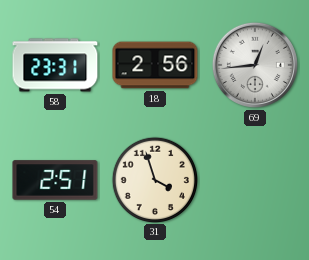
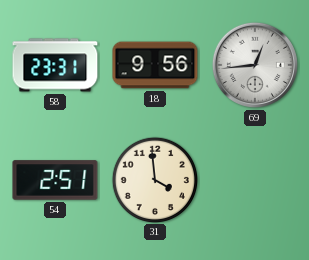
18: 2:56 -> 9:56 (155, 65)
31: 3:57 -> 3:59 (154, 179)
